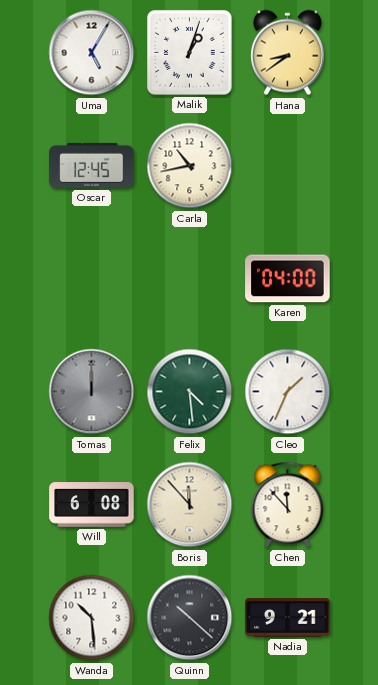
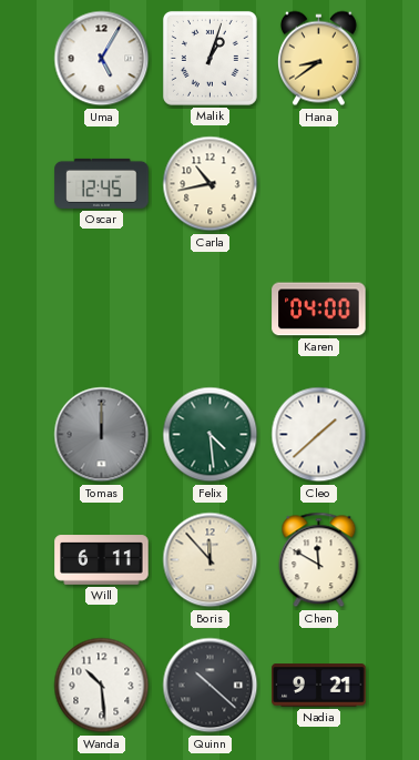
Cleo: 1:34 -> 1:38 (319, 435)
Will: 6:08 -> 6:11 (102, 560)
Chen: 11:53 -> 11:50 (319, 560)
